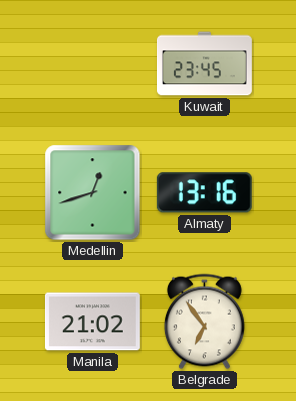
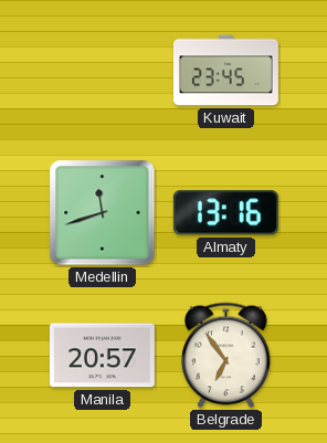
Medellin: 12:42 -> 11:42 (103, 213)
Manila: 21:02 -> 20:57 (102, 356)
